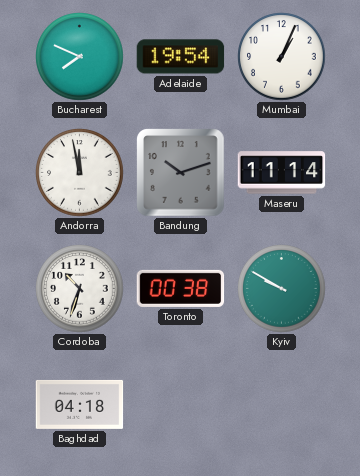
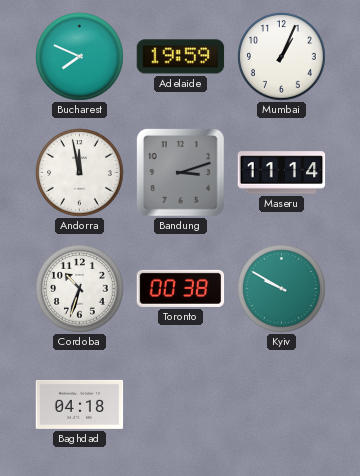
Adelaide: 19:54 -> 19:59 (181, 57)
Bandung: 10:12 -> 3:12 (181, 173)
